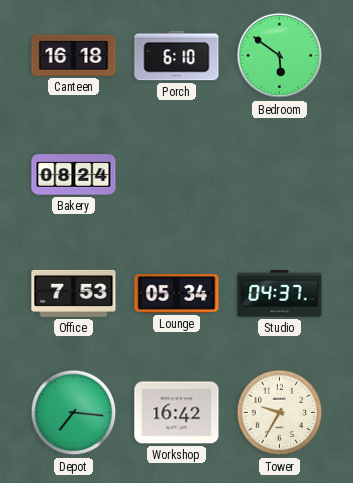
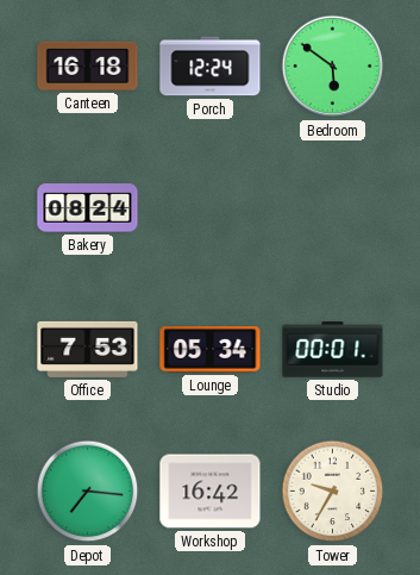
Porch: 6:10 -> 12:24 (211, 67)
Studio: 04:37 -> 00:01 (333, 350)
